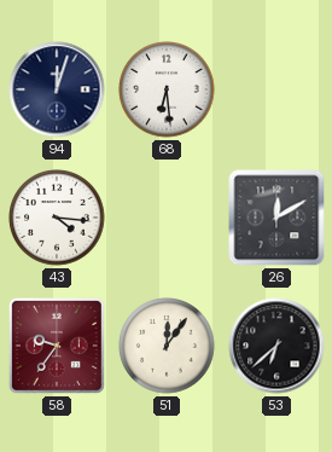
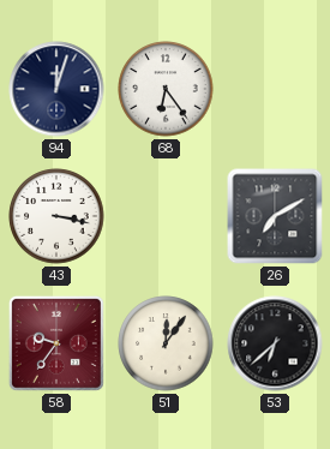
68: 6:29 -> 6:24 (166, 89)
43: 4:16 -> 3:17 (56, 216)
26: 12:10 -> 7:10 (275, 216)
